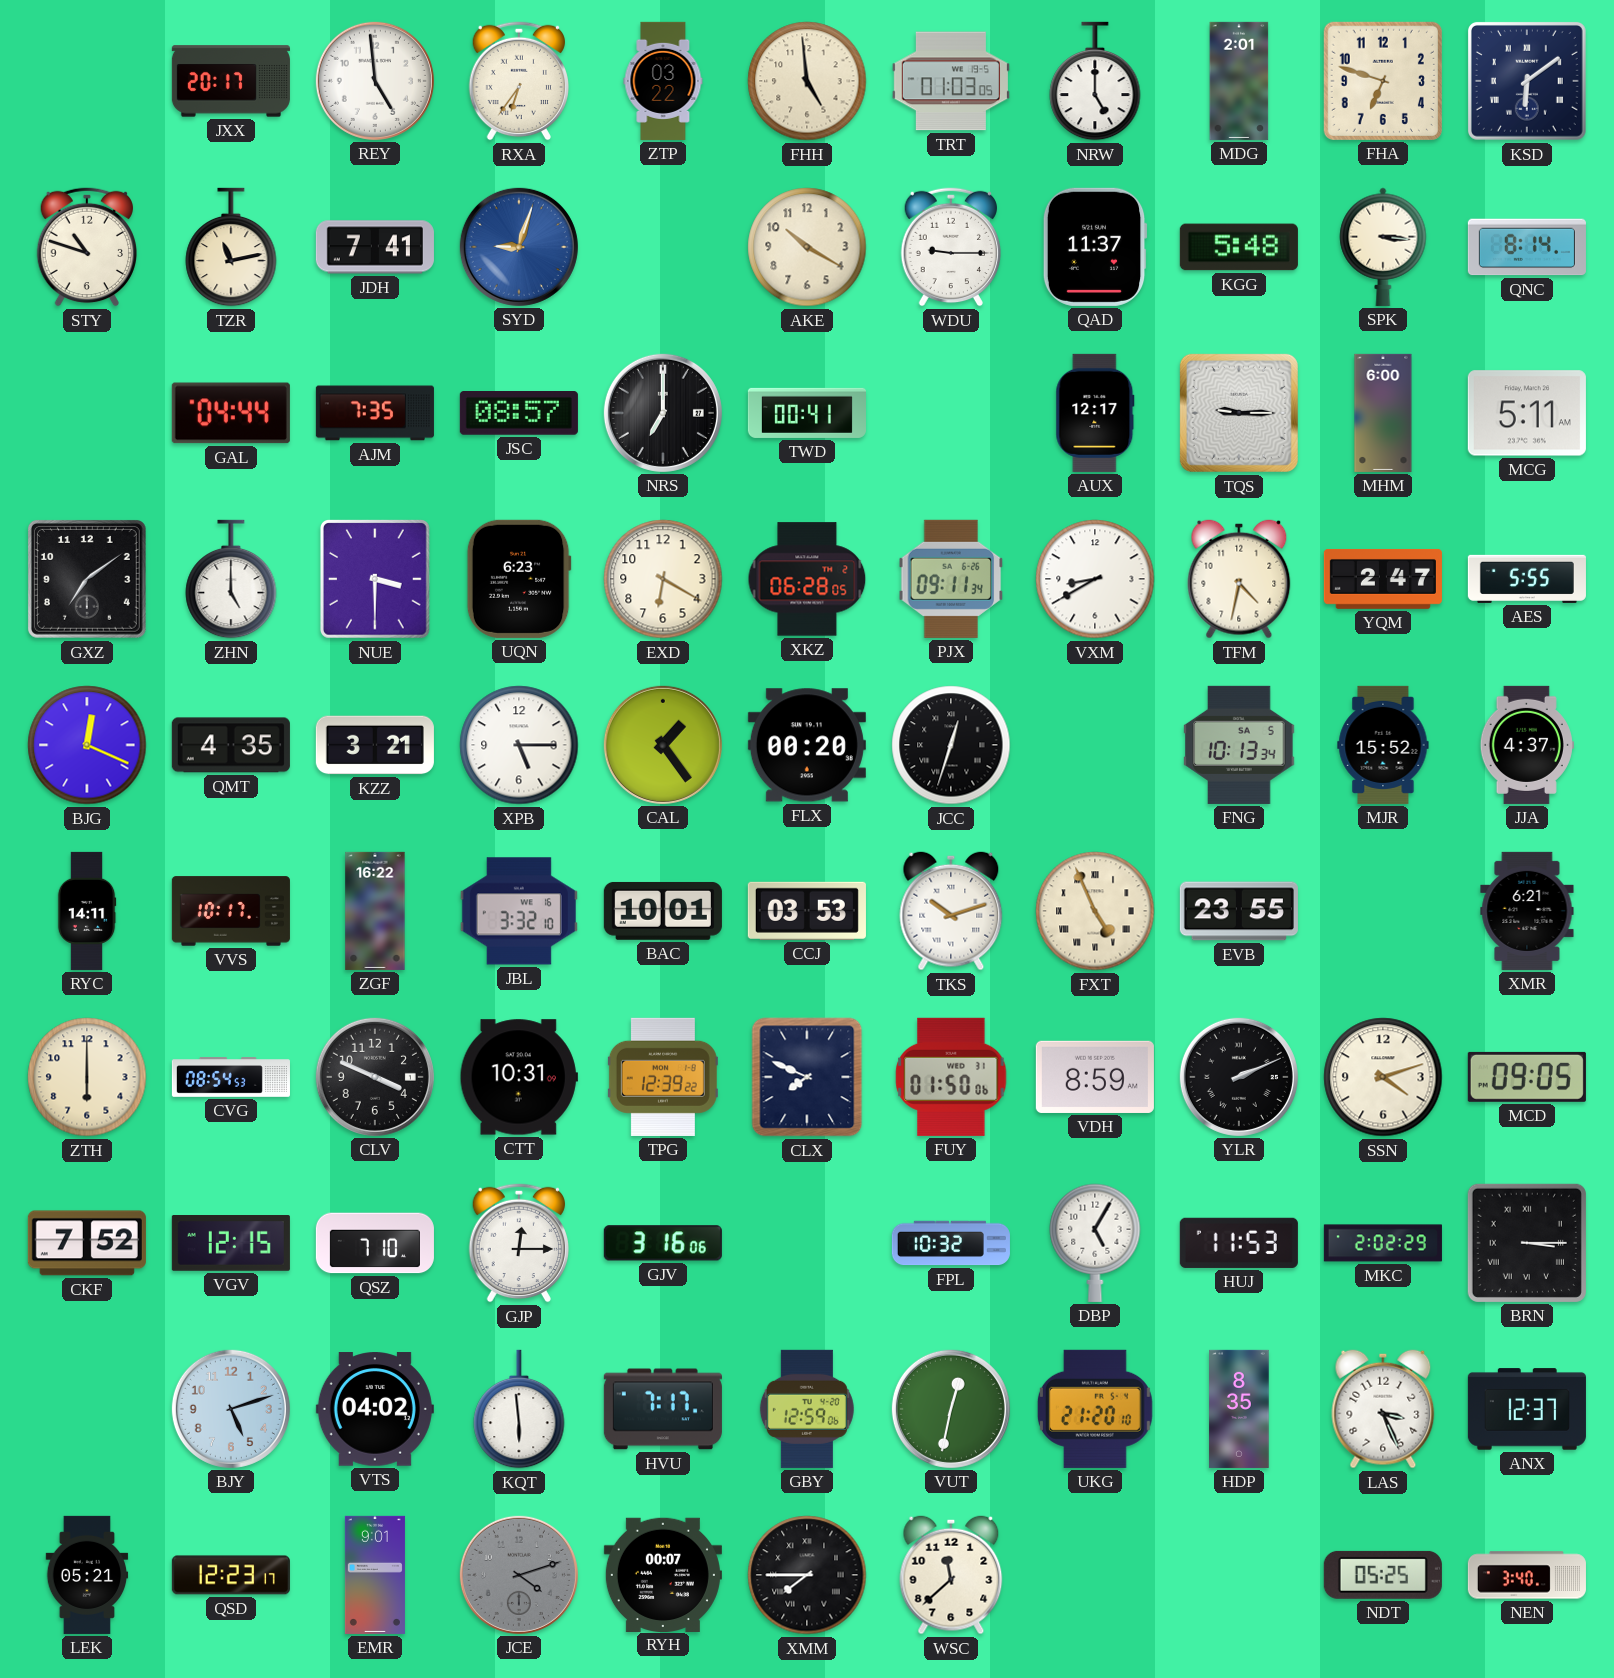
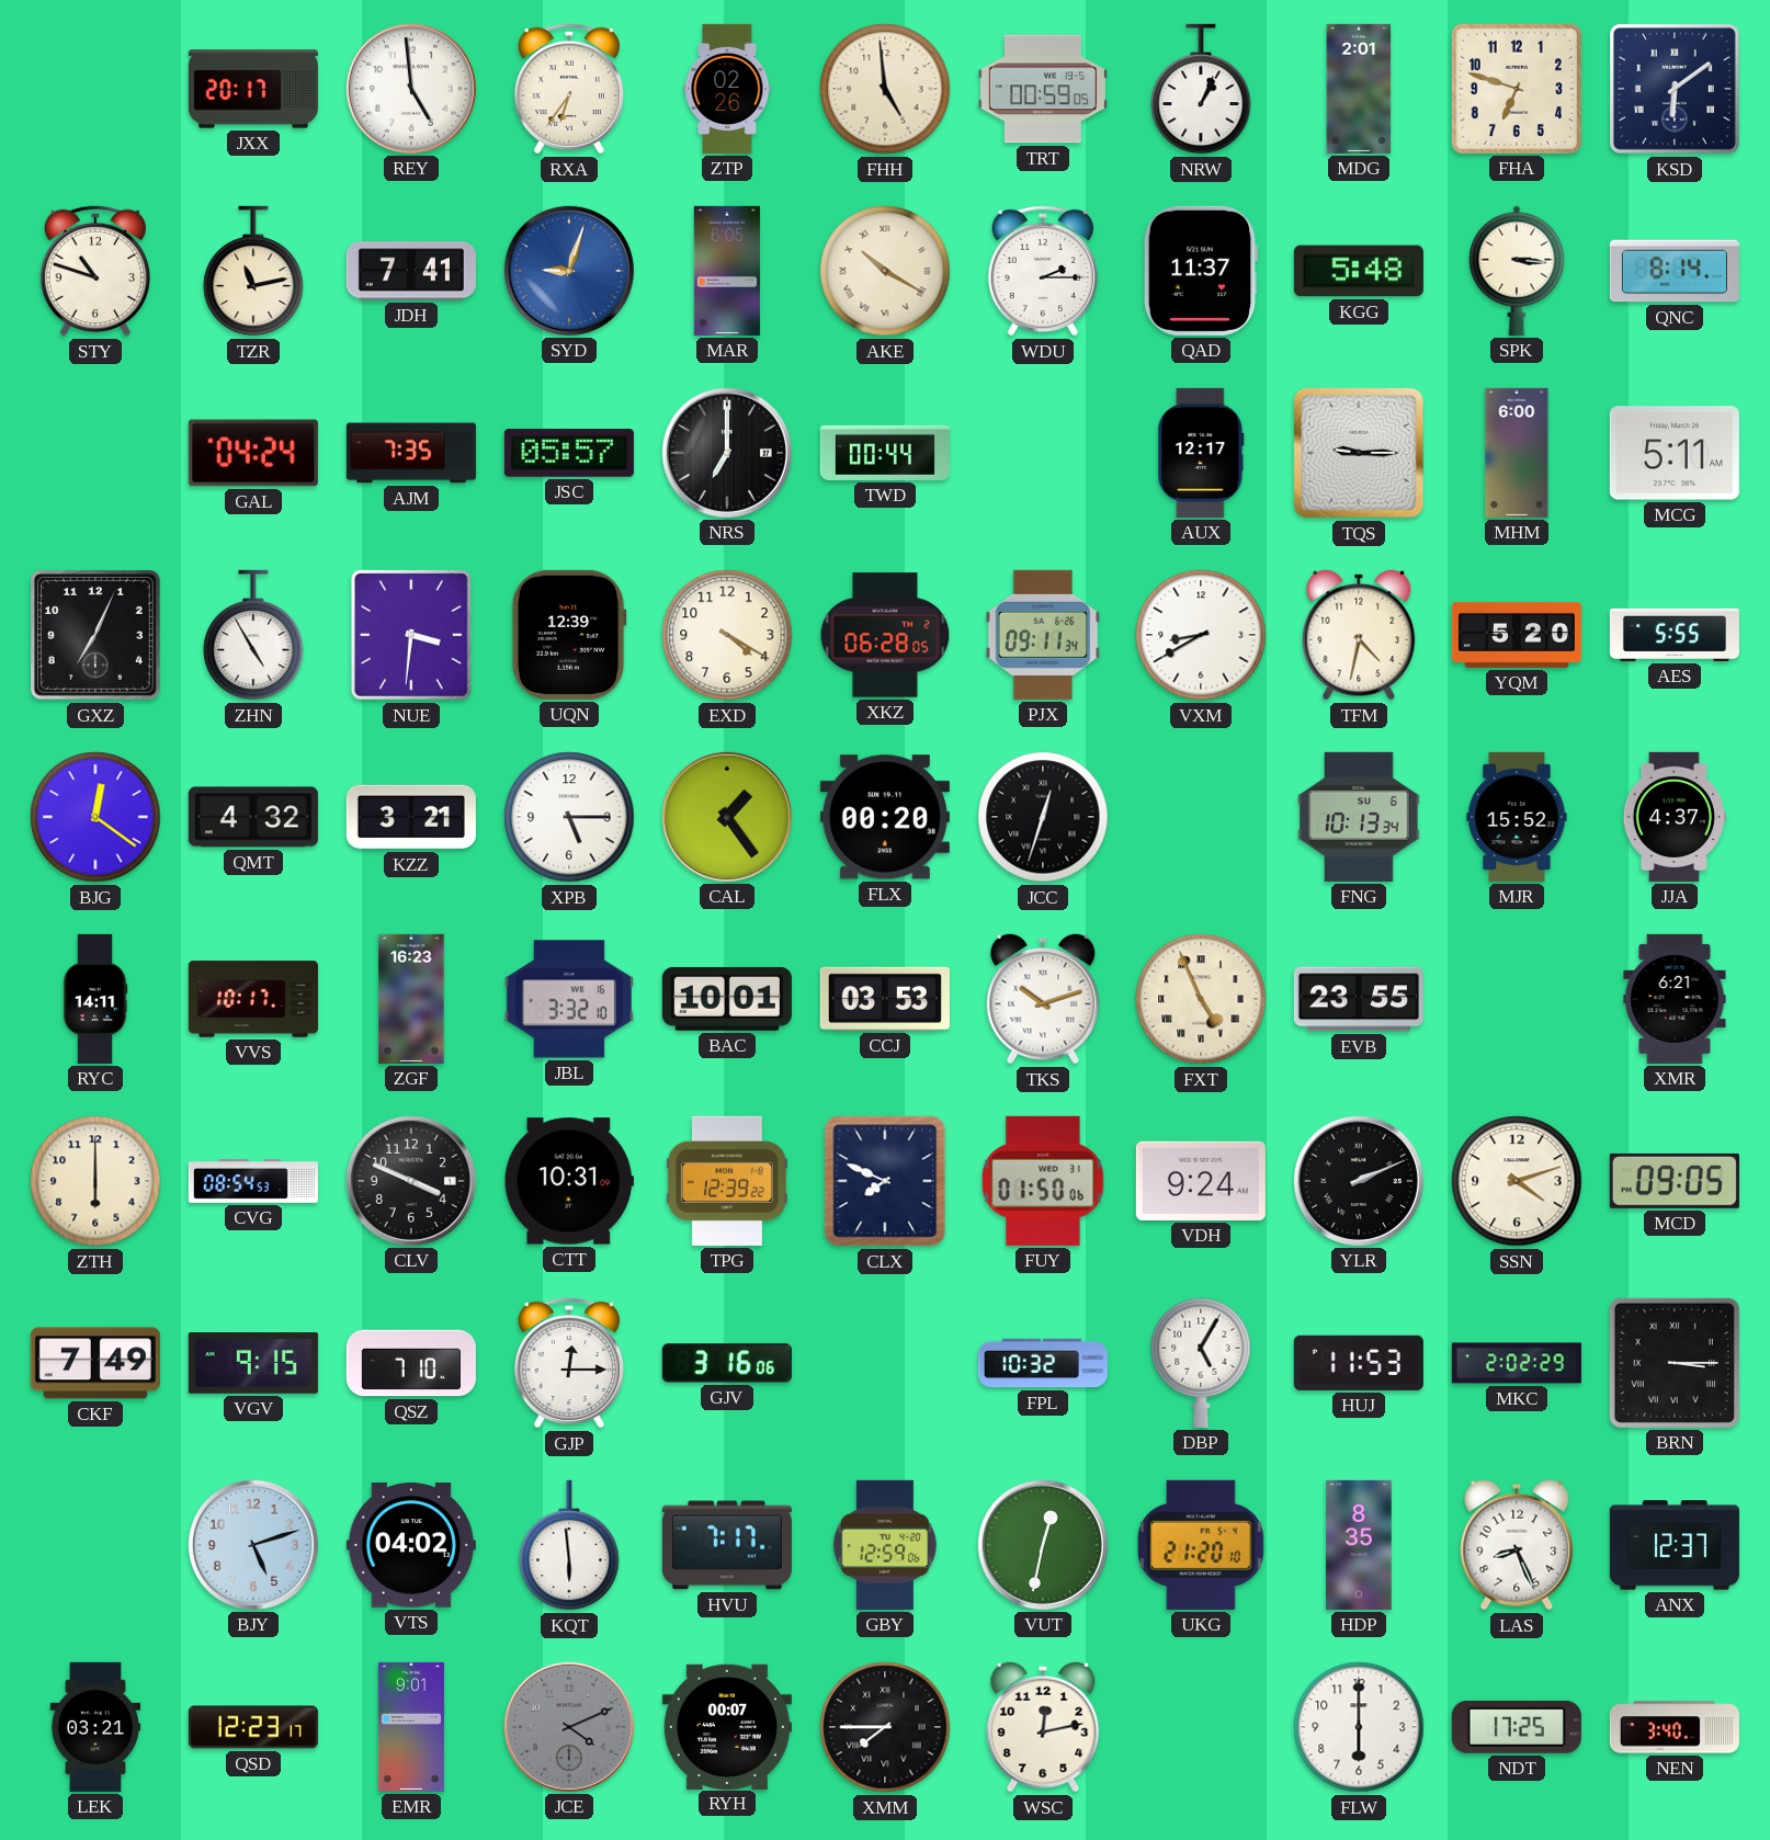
ZTP: 03:22 -> 02:26 (727, 89)
TRT: 01:03 -> 00:59 (1043, 89)
NRW: 5:00 -> 1:04 (1201, 89)
MAR: none -> 6:05 (727, 271)
AKE numerals: Arabic -> Roman (885, 271)
WDU: 9:15 -> 2:15 (1042, 271)
GAL: 04:44 -> 04:24 (253, 453)
JSC: 08:57 -> 05:57 (569, 454)
TWD: 00:41 -> 00:44 (885, 453)
GXZ: 7:09 -> 7:04 (95, 635)
ZHN: 5:00 -> 4:55 (253, 635)
NUE: 3:30 -> 3:31 (411, 636)
UQN: 6:23 -> 12:39 (569, 635)
EXD: 6:20 -> 4:20 (727, 635)
YQM: 2:47 -> 5:20 (1517, 635)
BJG: 12:19 -> 12:21 (95, 817)
QMT: 4:35 -> 4:32 (253, 817)
FNG date: SA 5 -> SU 6 (1359, 817)
ZGF: 16:22 -> 16:23 (411, 999)
VDH: 8:59 -> 9:24 (1201, 1181)
CKF: 7:52 -> 7:49 (95, 1363)
VGV: 12:15 -> 9:15 (253, 1364)
LAS: 3:26 -> 8:26 (1517, 1545)
LEK: 05:21 -> 03:21 (95, 1727)
JCE: 4:12 -> 4:11 (569, 1727)
WSC: 11:38 -> 12:13 (1043, 1727)
FLW: none -> 6:00 (1359, 1727)
NDT: 05:25 -> 17:25 (1517, 1727)
